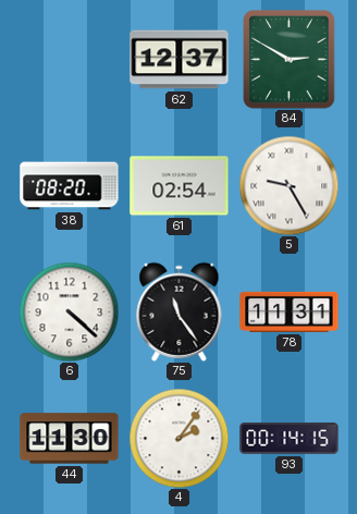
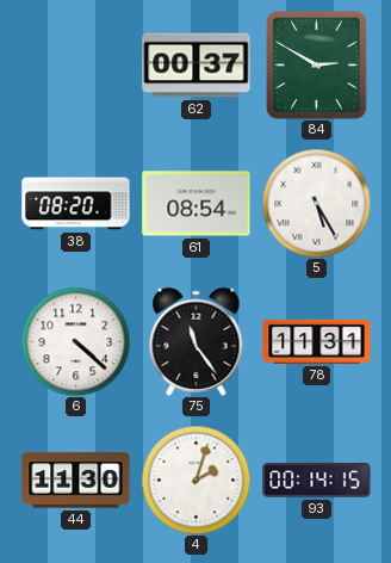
62: 12:37 -> 00:37 (197, 66)
61: 02:54 -> 08:54 (197, 204)
5: 9:25 -> 5:25 (316, 203)
4: 2:06 -> 2:03 (195, 480)
